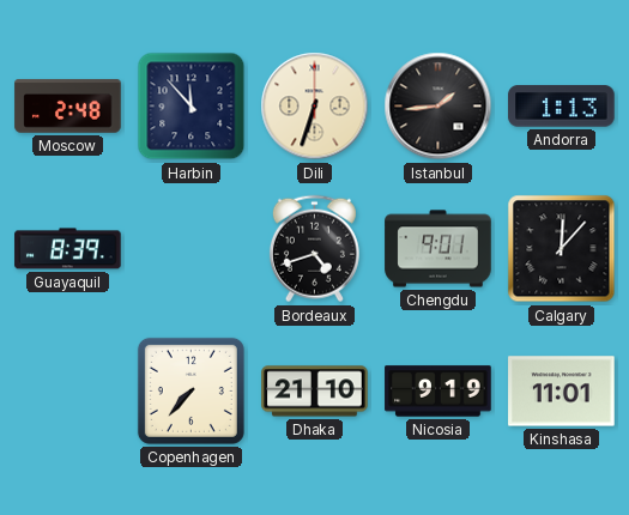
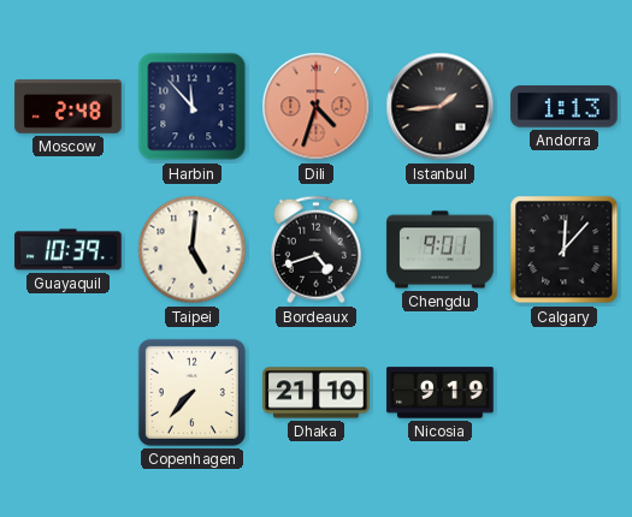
Dili: 6:33 -> 4:33 (317, 107)
Dili dial: cream -> salmon (317, 107)
Guayaquil: 8:39 -> 10:39 (69, 250)
Taipei: none -> 5:01 (193, 250)
Kinshasa: 11:01 -> none (562, 392)
